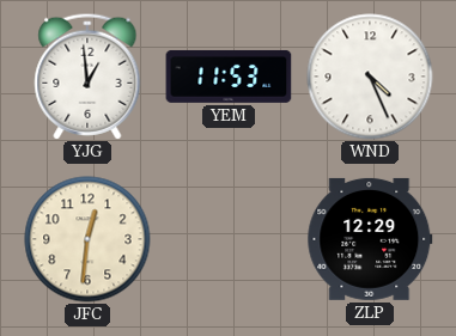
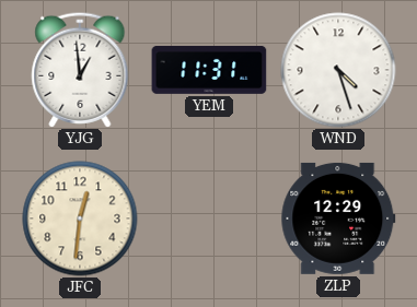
YEM: 11:53 -> 11:31 (209, 70)
WND: 4:26 -> 4:27 (338, 70)
